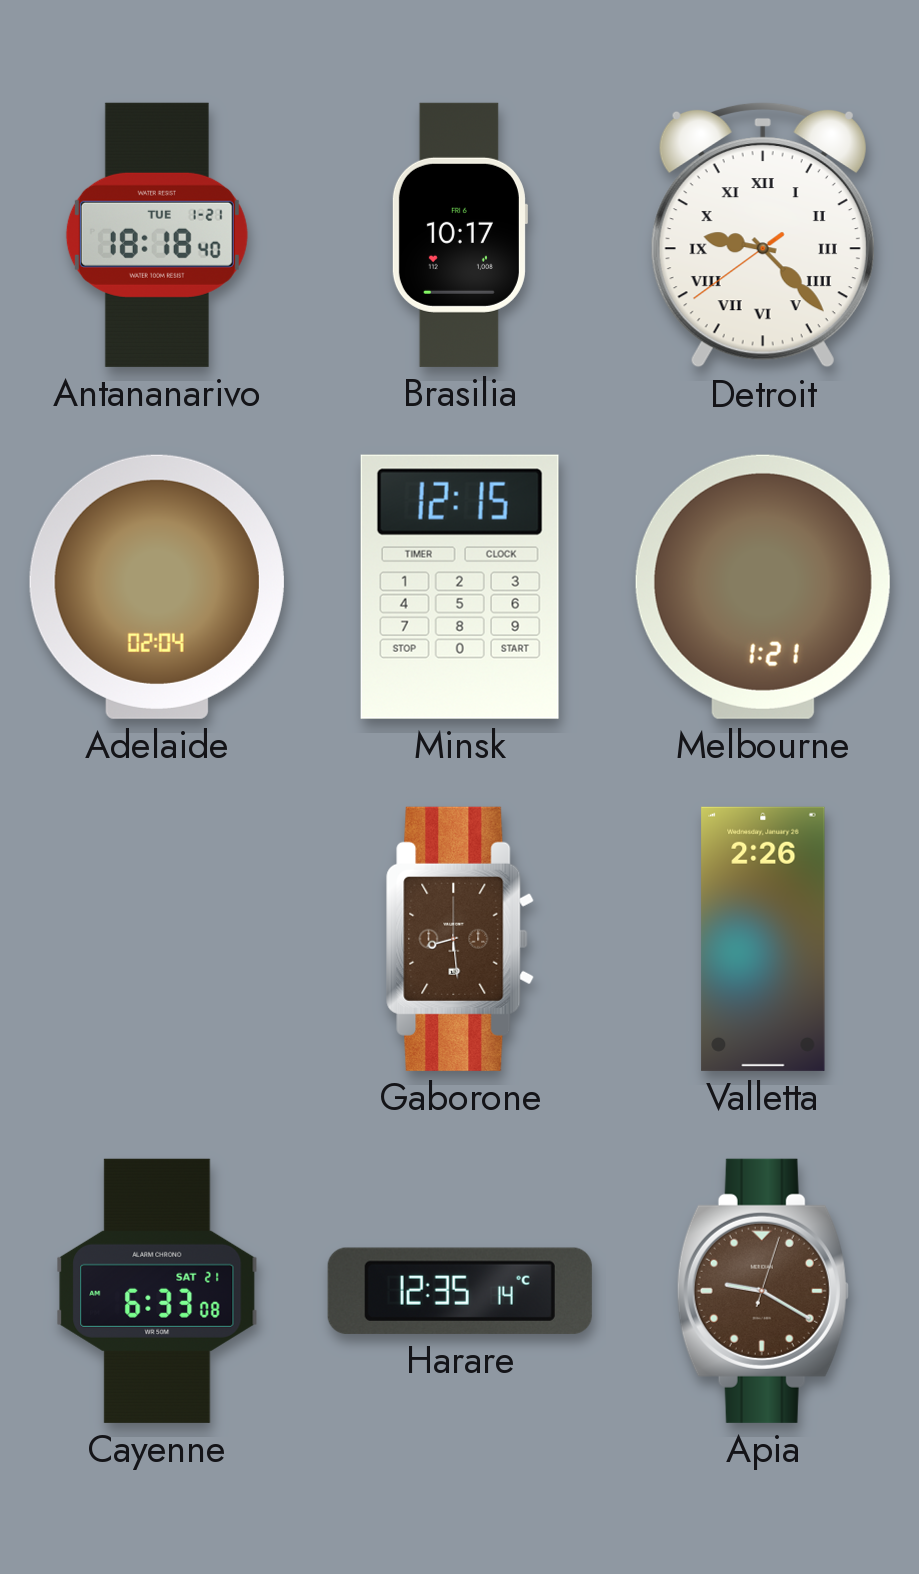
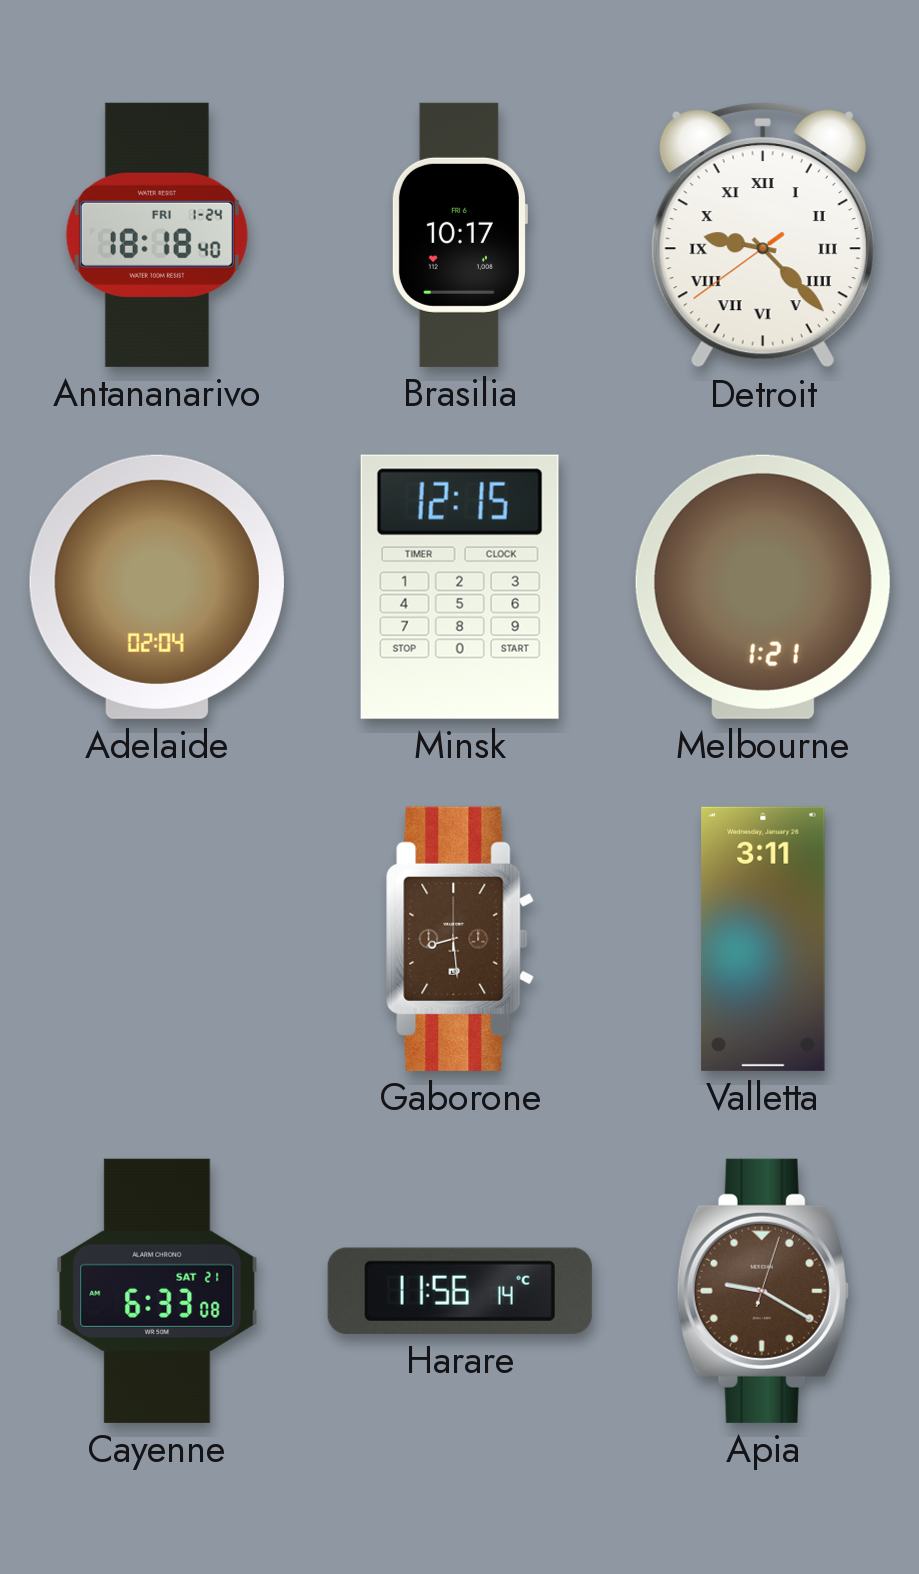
Antananarivo date: TUE 1-21 -> FRI 1-24 (157, 235)
Valletta: 2:26 -> 3:11 (763, 939)
Harare: 12:35 -> 11:56 (460, 1291)
